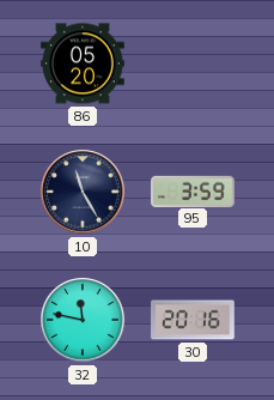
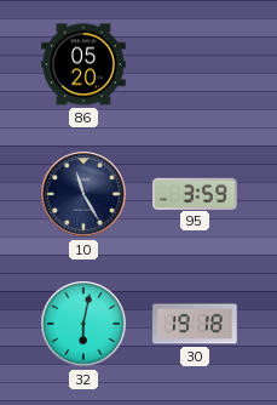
32: 11:47 -> 6:02 (83, 324)
30: 20:16 -> 19:18 (195, 324)
